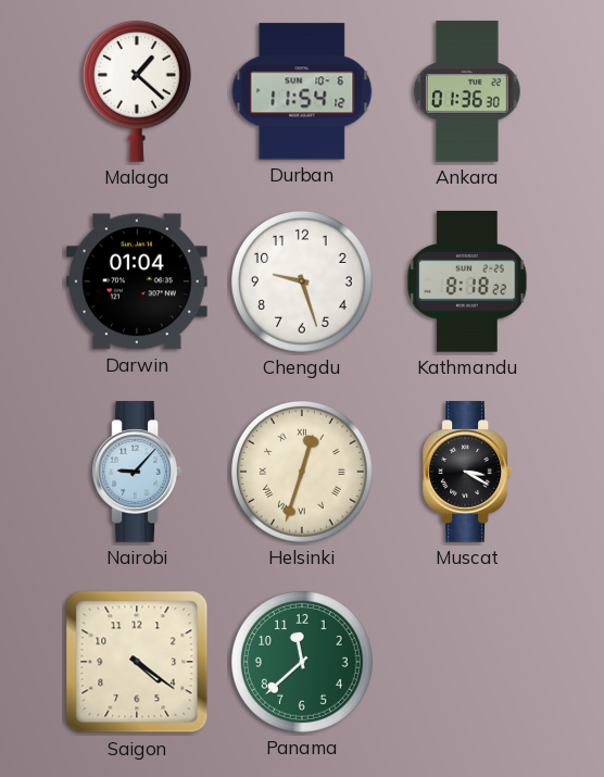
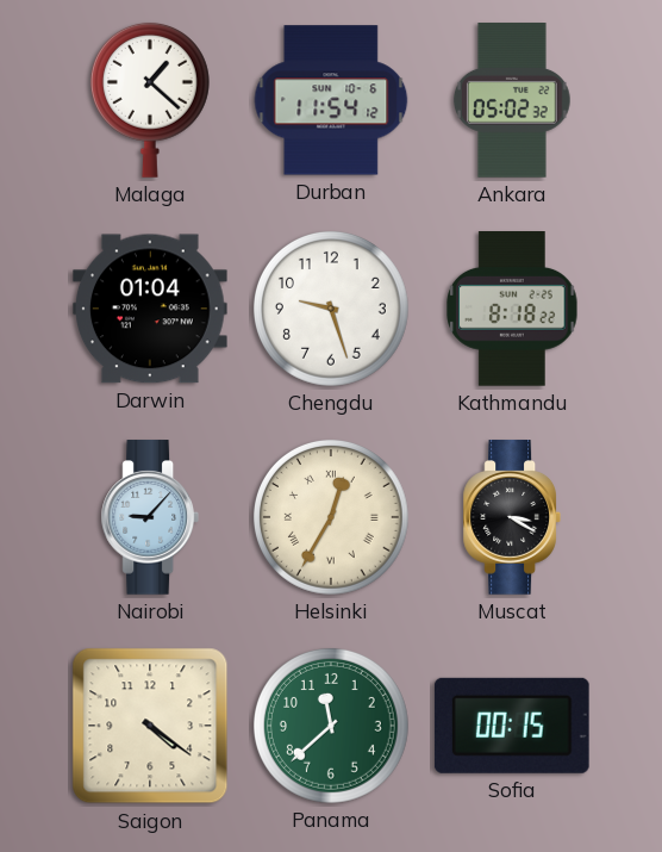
Ankara: 01:36 -> 05:02 (512, 100)
Helsinki: 12:33 -> 12:35 (331, 517)
Sofia: none -> 00:15 (512, 726)
